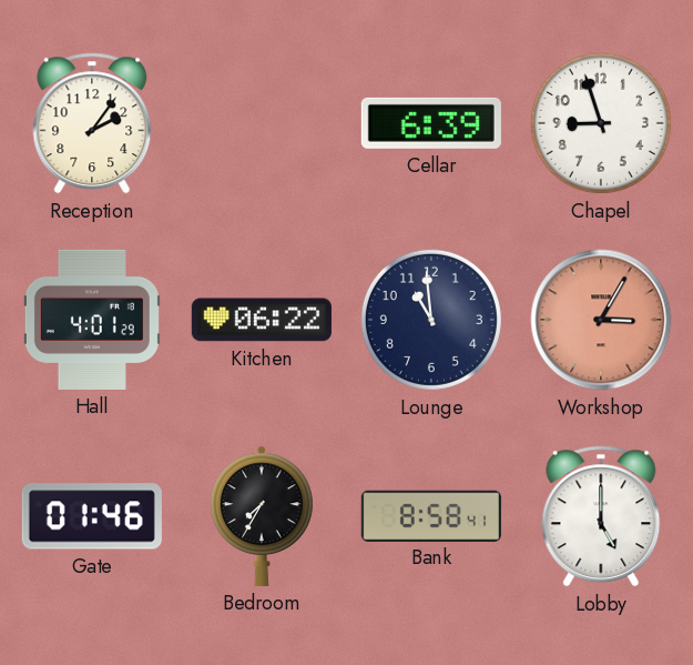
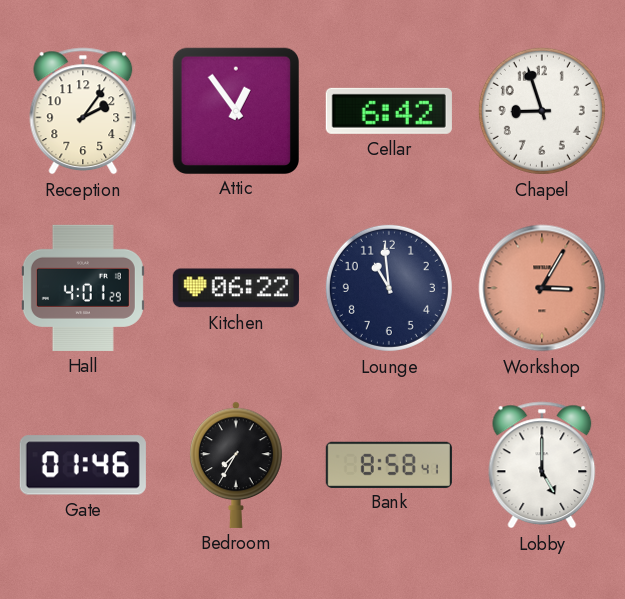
Attic: none -> 12:54 (235, 110)
Cellar: 6:39 -> 6:42 (389, 111)
